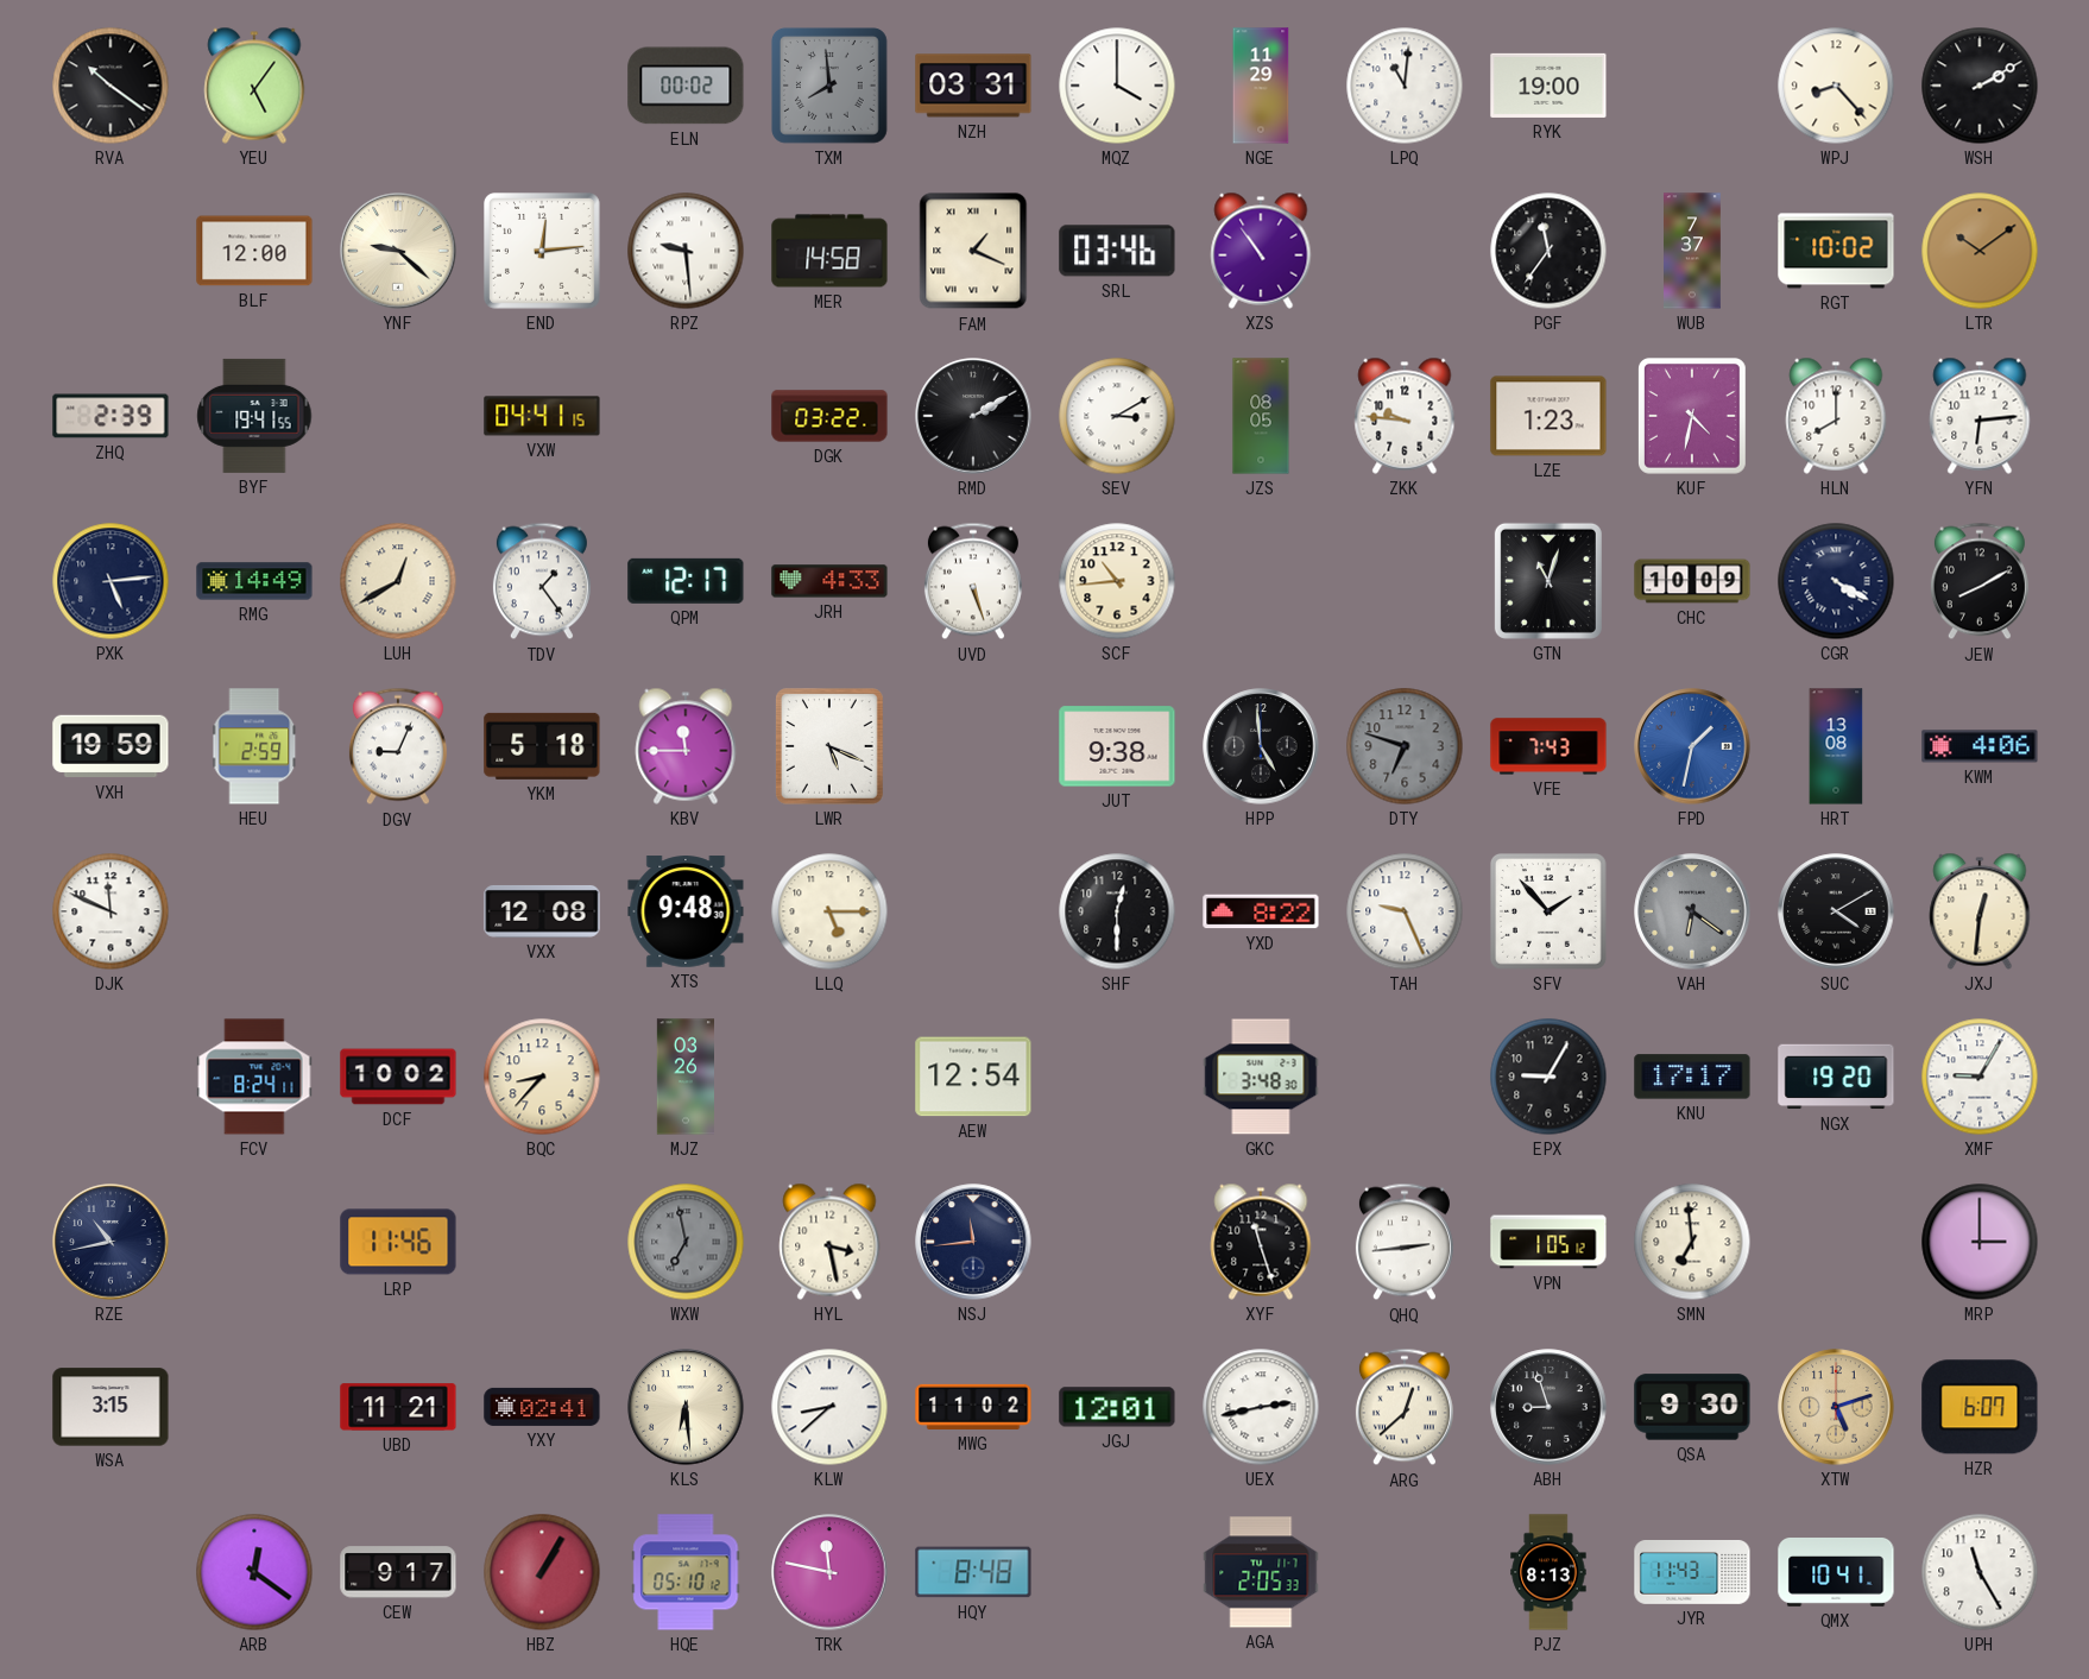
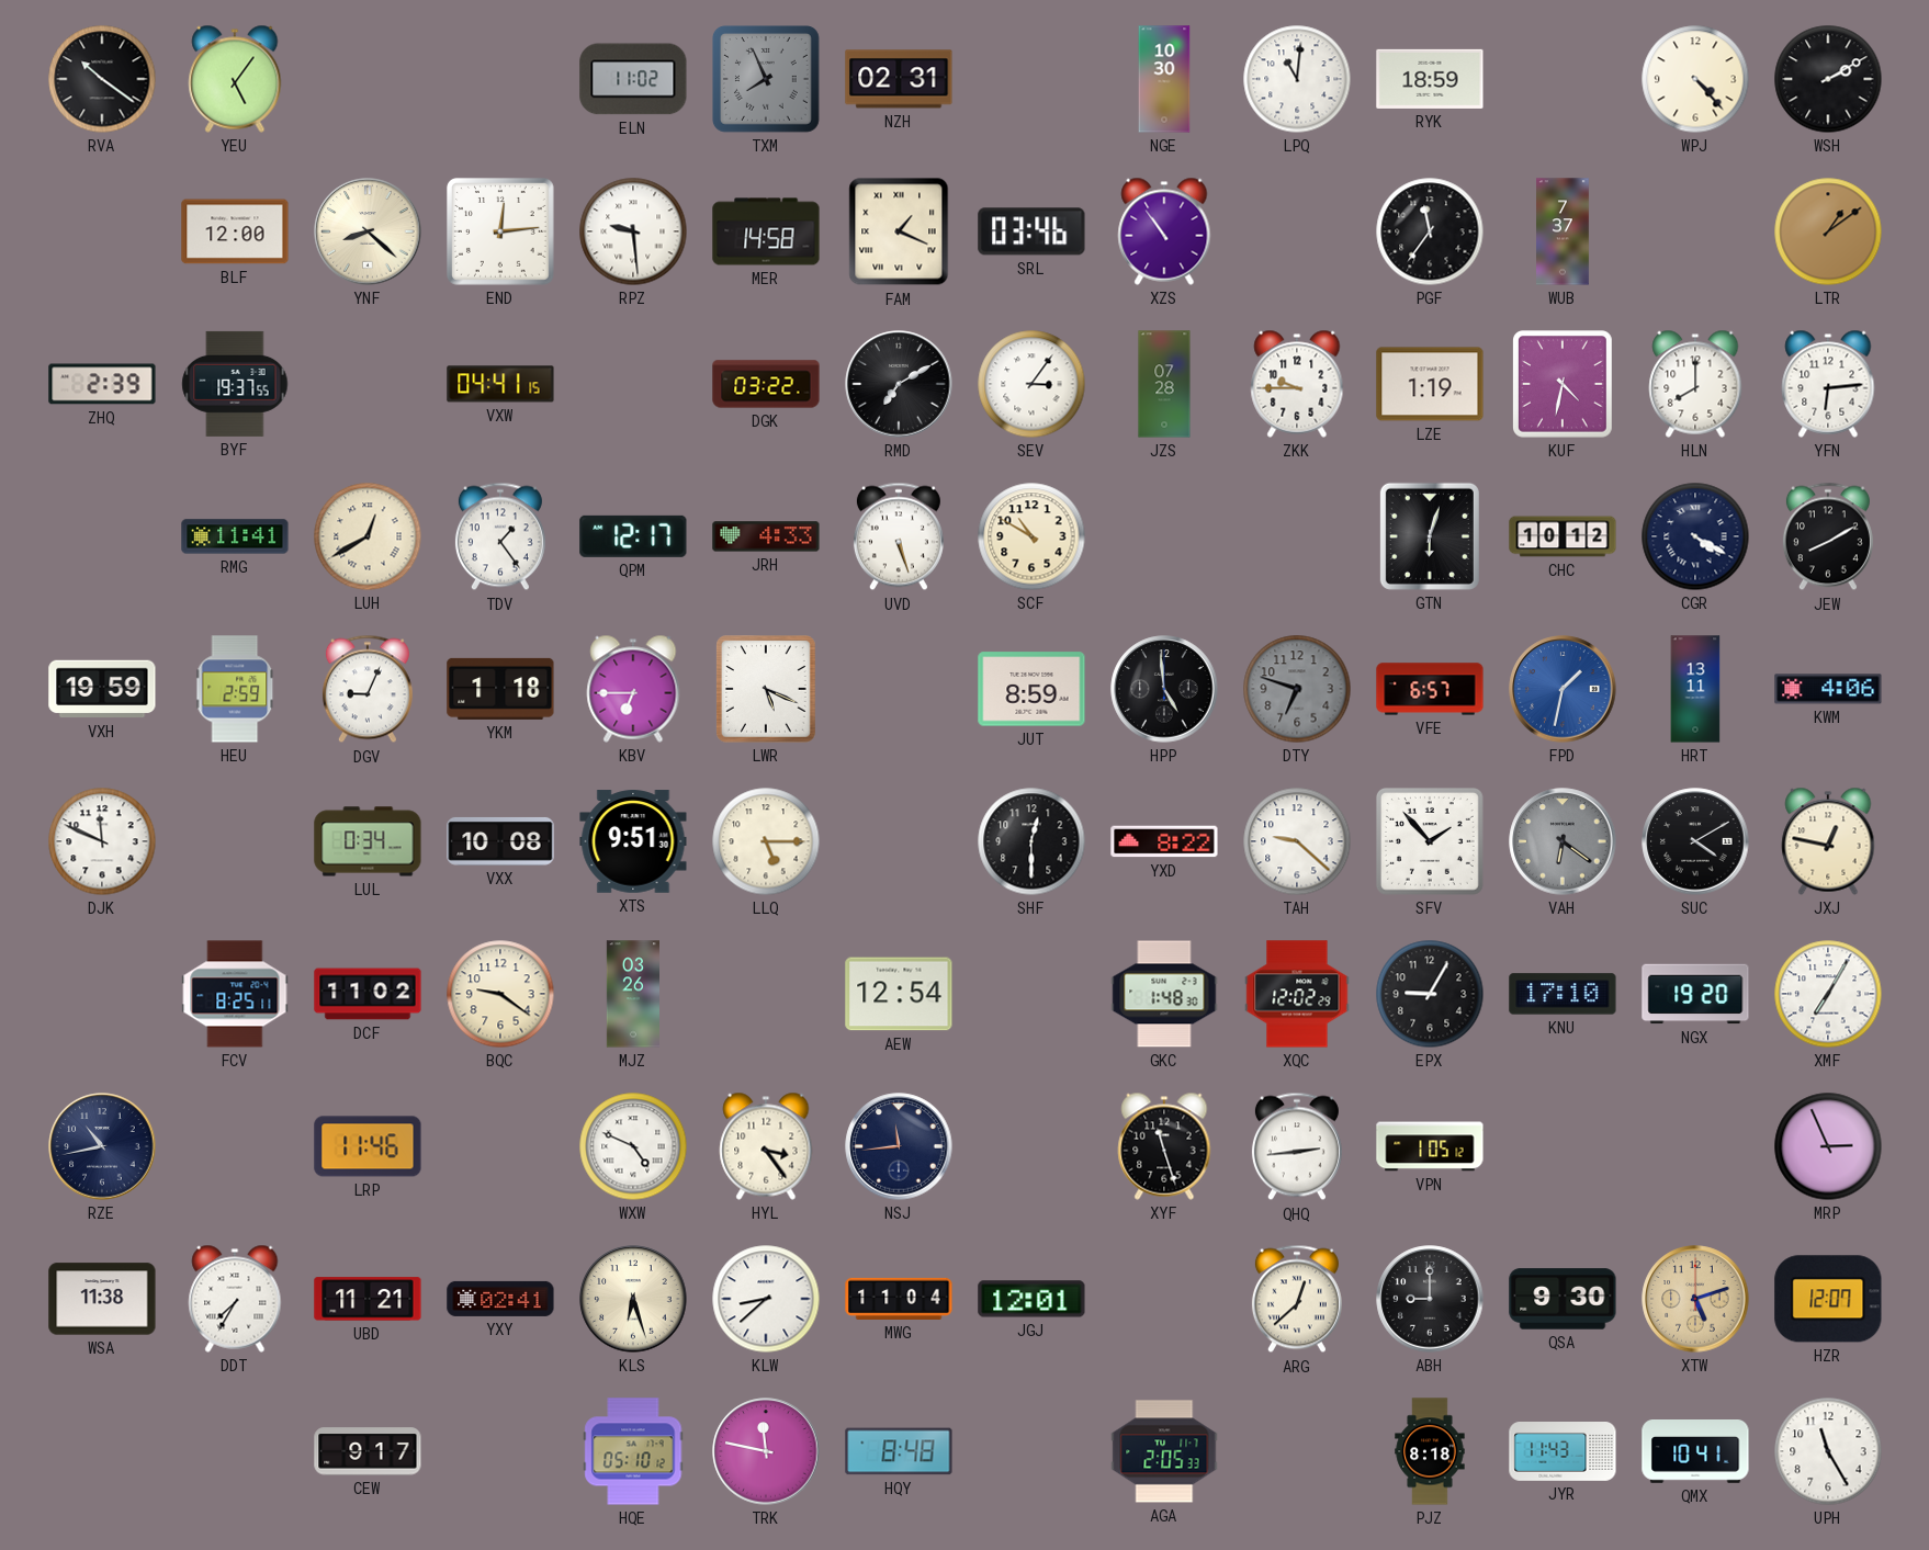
ELN: 00:02 -> 11:02 (633, 79)
TXM: 7:59 -> 7:56 (767, 80)
NZH: 03:31 -> 02:31 (899, 79)
MQZ: 4:00 -> none (1117, 86)
NGE: 11:29 -> 10:30 (1164, 79)
RYK: 19:00 -> 18:59 (1430, 79)
WPJ: 8:23 -> 4:23 (1695, 79)
YNF: 9:22 -> 8:22 (368, 231)
RGT: 10:02 -> none (1836, 251)
LTR: 10:09 -> 1:09 (1828, 231)
BYF: 19:41 -> 19:37 (235, 384)
RMD: 2:10 -> 7:10 (899, 384)
SEV: 3:10 -> 3:06 (1031, 384)
JZS: 08:05 -> 07:28 (1164, 384)
ZKK: 9:46 -> 9:45 (1297, 384)
LZE: 1:23 -> 1:19 (1430, 384)
PXK: 5:14 -> none (111, 581)
RMG: 14:49 -> 11:41 (235, 536)
SCF: 10:44 -> 10:50 (1031, 536)
GTN: 11:03 -> 6:03 (1430, 536)
CHC: 10:09 -> 10:12 (1563, 536)
YKM: 5:18 -> 1:18 (500, 689)
KBV: 11:45 -> 6:45 (633, 689)
JUT: 9:38 -> 8:59 (1031, 689)
VFE: 7:43 -> 6:57 (1430, 689)
HRT: 13:08 -> 13:11 (1695, 689)
LUL: none -> 0:34 (368, 841)
VXX: 12:08 -> 10:08 (500, 841)
XTS: 9:48 -> 9:51 (633, 841)
TAH: 9:26 -> 9:22 (1297, 841)
JXJ: 12:31 -> 12:47 (1828, 841)
FCV: 8:24 -> 8:25 (235, 994)
DCF: 10:02 -> 11:02 (368, 994)
BQC: 8:37 -> 9:21 (500, 994)
GKC: 3:48 -> 1:48 (1164, 994)
XQC: none -> 12:02 (1297, 994)
KNU: 17:17 -> 17:10 (1563, 994)
XMF: 9:05 -> 7:05 (1828, 994)
WXW: 6:58 -> 4:49 (633, 1146)
WXW dial: grey -> white (633, 1146)
HYL: 3:28 -> 3:24 (766, 1146)
SMN: 6:59 -> none (1692, 1242)
MRP: 3:00 -> 2:56 (1828, 1146)
WSA: 3:15 -> 11:38 (102, 1299)
DDT: none -> 7:35 (235, 1299)
KLS: 6:29 -> 6:27 (633, 1299)
MWG: 11:02 -> 11:04 (899, 1299)
UEX: 2:43 -> none (1261, 1407)
ABH: 8:57 -> 9:00 (1430, 1299)
HZR: 6:07 -> 12:07 (1828, 1299)
ARB: 12:21 -> none (254, 1572)
HBZ: 1:05 -> none (542, 1572)
PJZ: 8:13 -> 8:18 (1430, 1451)
